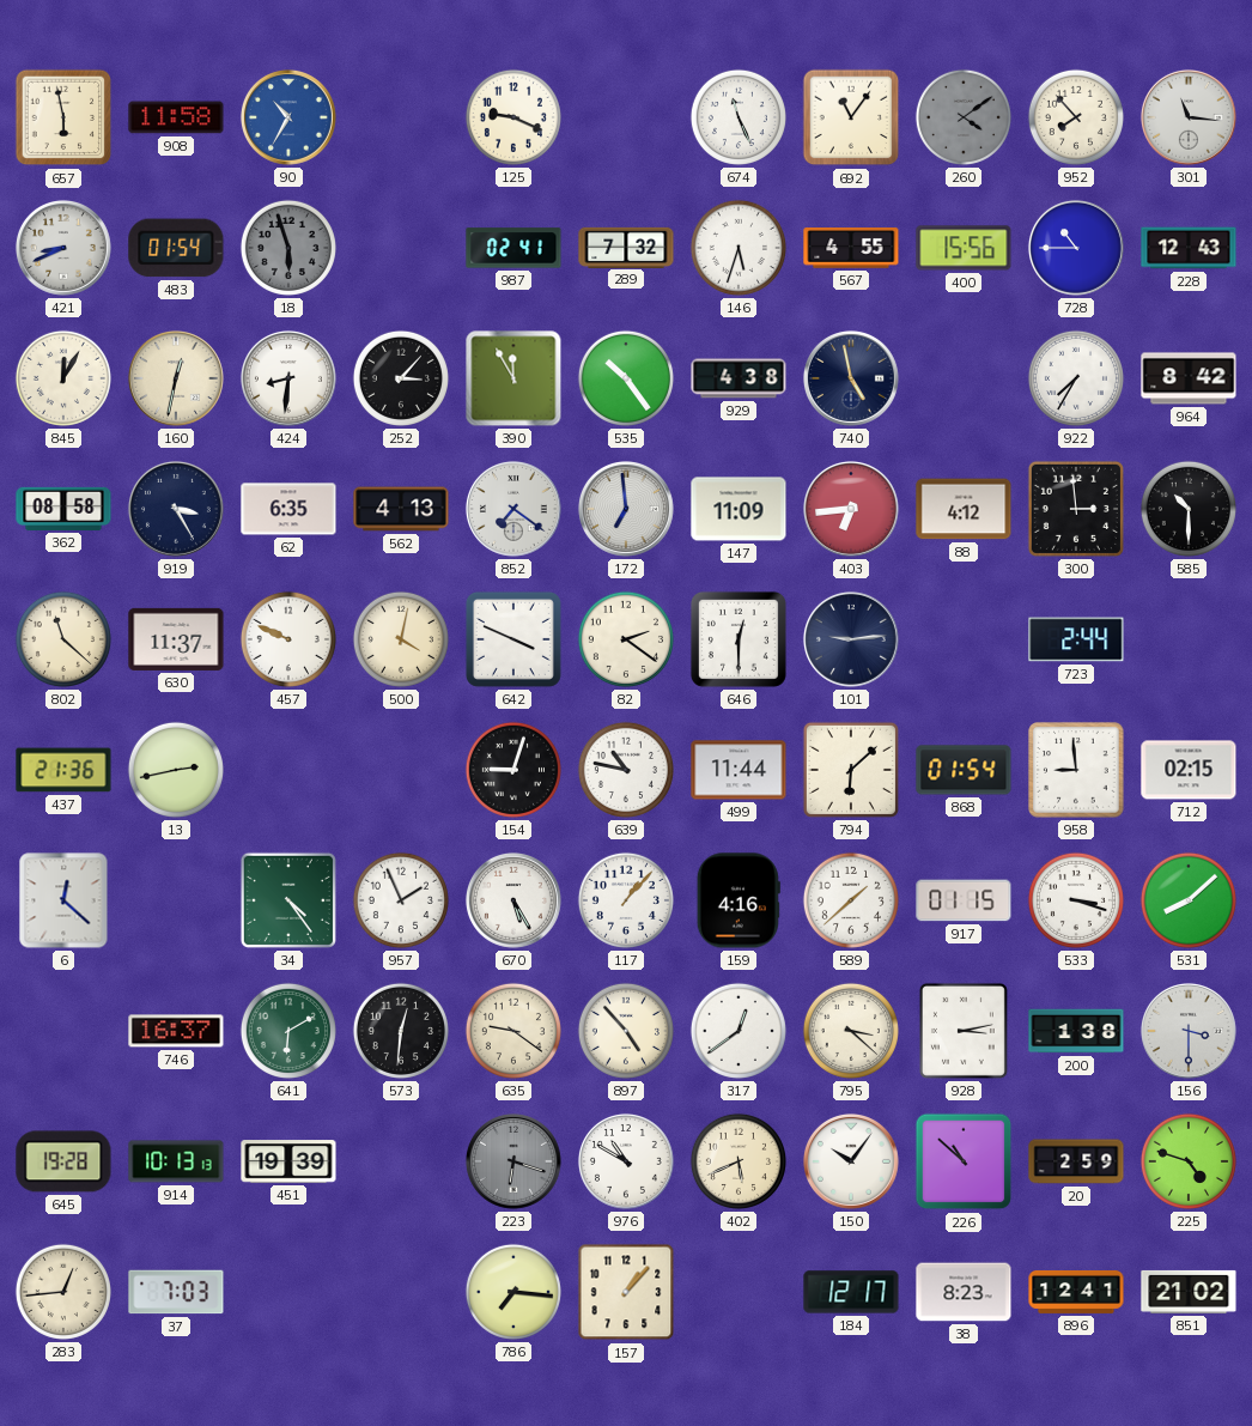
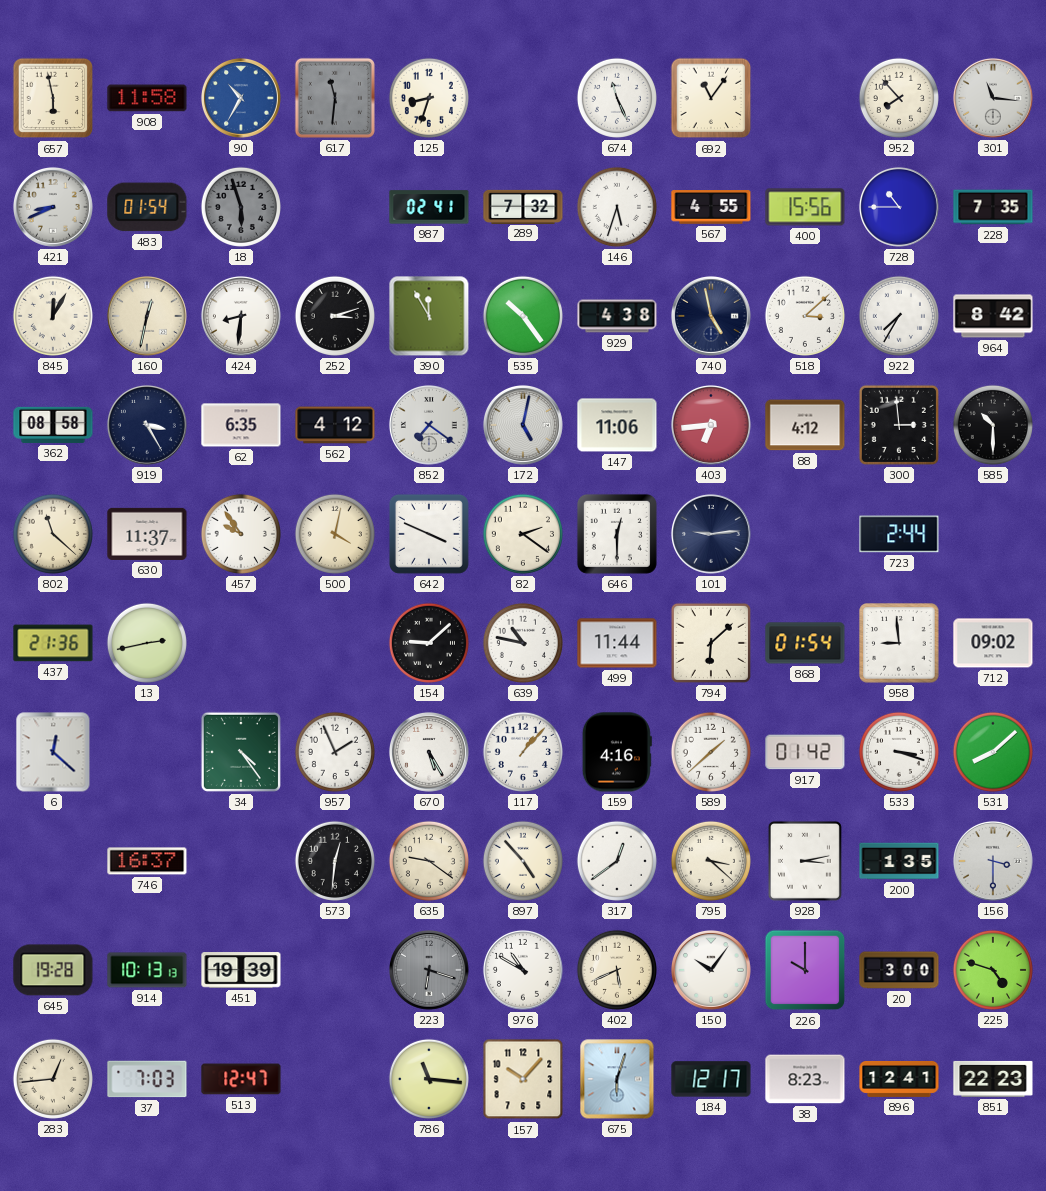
617: none -> 11:31 (335, 98)
125: 9:19 -> 8:33 (429, 98)
260: 4:09 -> none (964, 117)
228: 12:43 -> 7:35 (993, 207)
252: 3:07 -> 3:12 (335, 316)
518: none -> 3:08 (805, 316)
562: 4:13 -> 4:12 (335, 425)
172: 6:59 -> 5:02 (523, 425)
147: 11:09 -> 11:06 (617, 425)
457: 9:49 -> 9:54 (241, 534)
154: 9:03 -> 9:08 (429, 643)
712: 02:15 -> 09:02 (993, 643)
917: 01:15 -> 01:42 (805, 752)
641: 6:10 -> none (288, 1031)
200: 1:38 -> 1:35 (899, 861)
226: 10:52 -> 10:00 (805, 970)
20: 2:59 -> 3:00 (899, 970)
513: none -> 12:47 (241, 1079)
786: 7:16 -> 11:16 (429, 1079)
157: 1:07 -> 10:07 (523, 1079)
675: none -> 6:03 (617, 1079)
851: 21:02 -> 22:23 (993, 1079)
